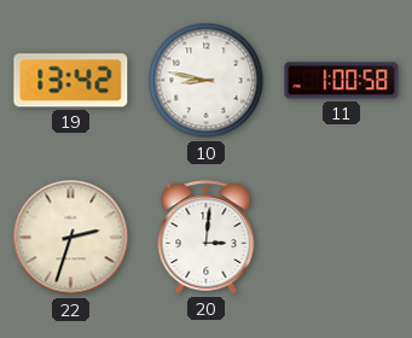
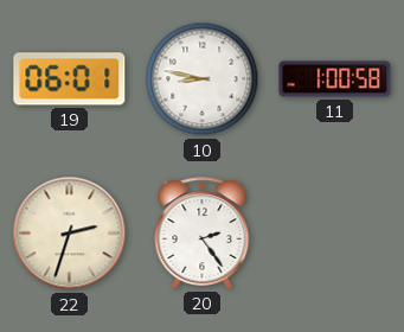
19: 13:42 -> 06:01 (70, 79)
20: 3:01 -> 2:24 (203, 234)
